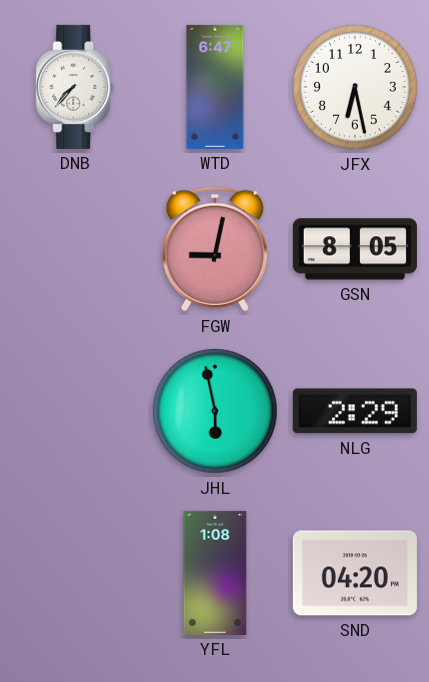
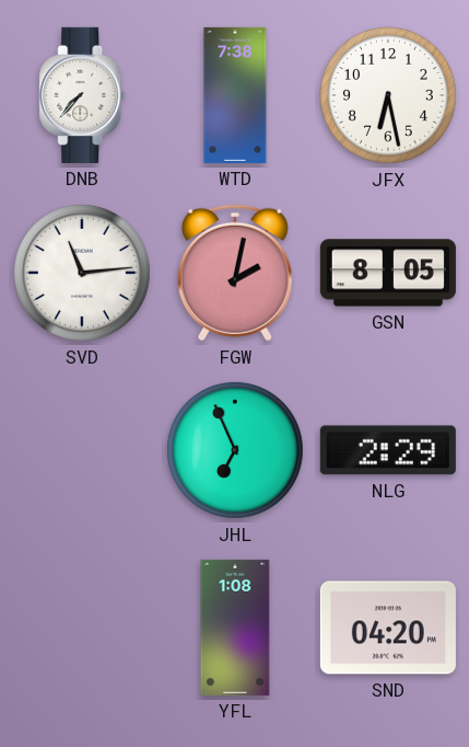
WTD: 6:47 -> 7:38 (235, 95)
SVD: none -> 11:14 (82, 273)
FGW: 9:02 -> 2:02 (235, 273)
JHL: 5:58 -> 6:56 (235, 450)
